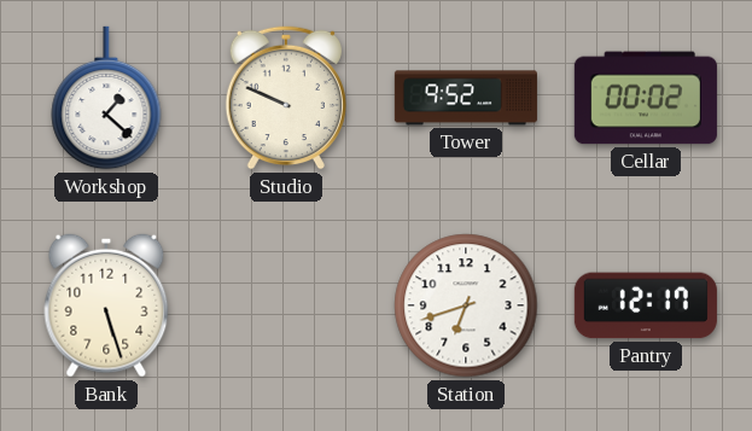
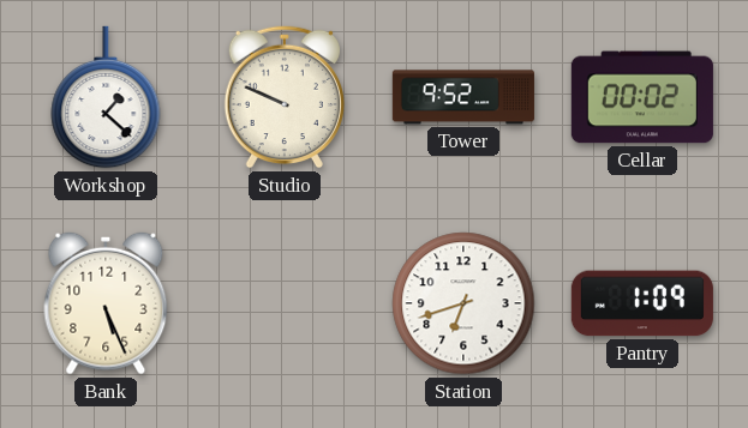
Bank: 5:27 -> 5:26 (106, 303)
Pantry: 12:17 -> 1:09 (642, 303)
